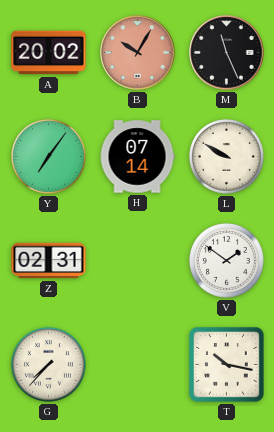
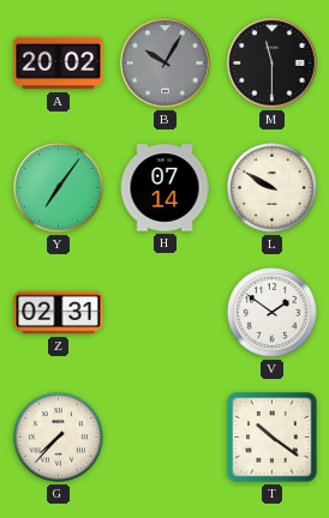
B dial: salmon -> grey (166, 64)
M: 11:26 -> 11:30 (273, 64)
T: 10:17 -> 10:21 (273, 438)
